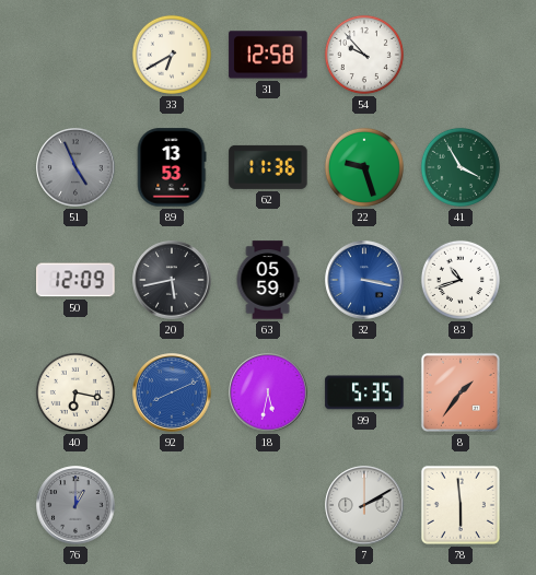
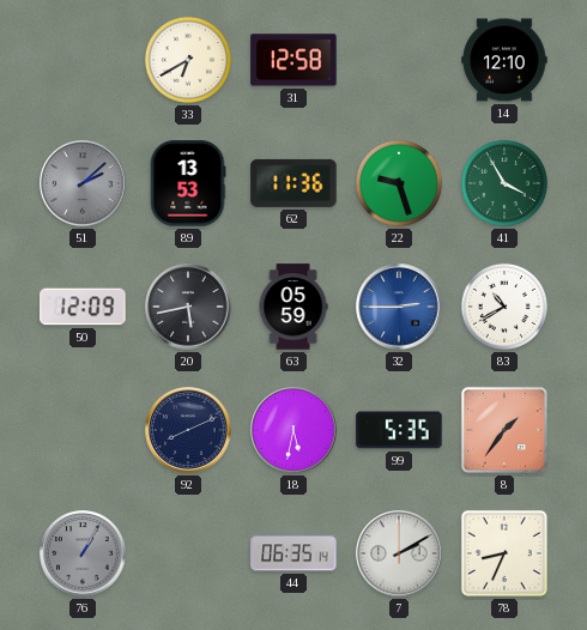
54: 9:53 -> none (364, 55)
14: none -> 12:10 (504, 60)
51: 4:56 -> 2:08 (83, 183)
32: 3:17 -> 2:45 (399, 307)
83: 10:42 -> 10:40 (504, 307)
40: 6:17 -> none (75, 392)
92 dial: blue -> navy (188, 430)
76: 1:00 -> 1:05 (83, 553)
44: none -> 06:35 (293, 553)
78: 5:59 -> 8:34 (504, 553)
